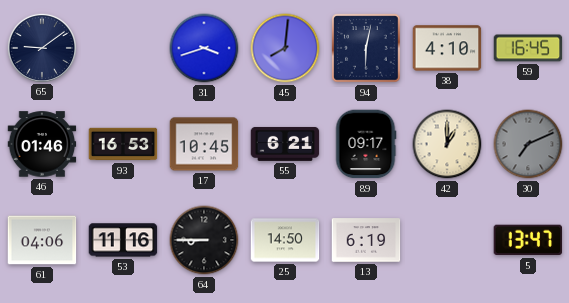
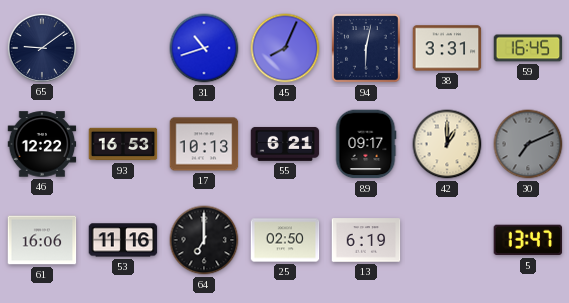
31: 3:42 -> 10:42 (204, 48)
45: 8:01 -> 8:04 (285, 48)
38: 4:10 -> 3:31 (447, 48)
46: 01:46 -> 12:22 (42, 144)
17: 10:45 -> 10:13 (204, 144)
61: 04:06 -> 16:06 (42, 240)
64: 8:45 -> 7:00 (204, 240)
25: 14:50 -> 02:50 (285, 240)
